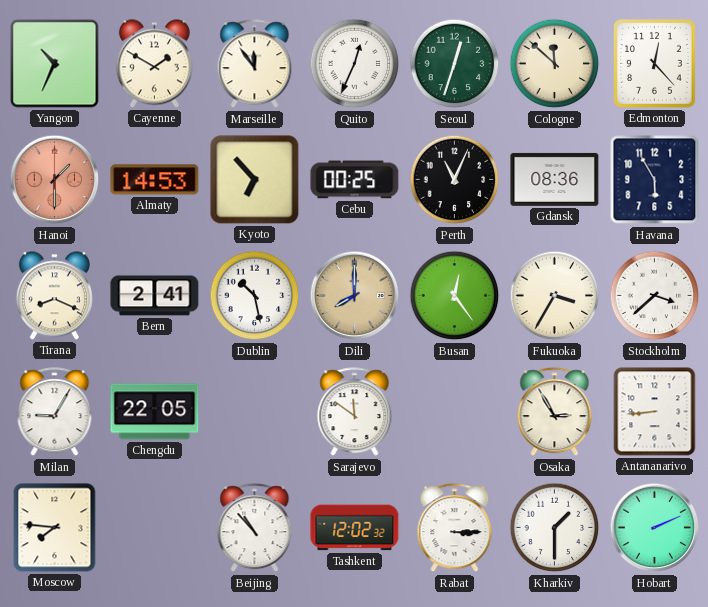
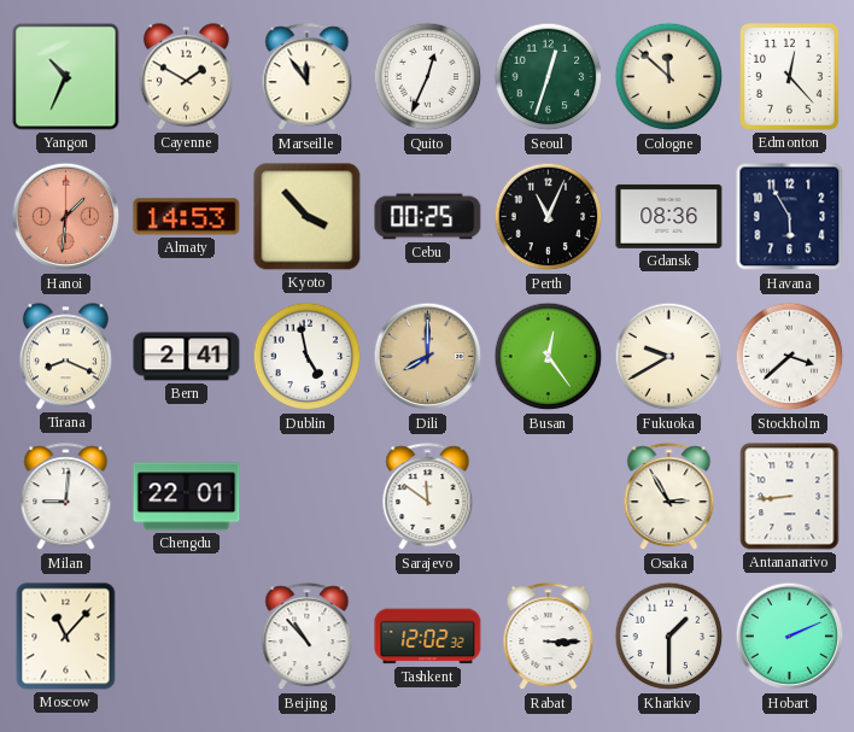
Hanoi: 1:30 -> 1:31 (66, 217)
Kyoto: 6:53 -> 3:53 (308, 217)
Dublin: 10:28 -> 4:58 (308, 357)
Fukuoka: 3:35 -> 9:40 (669, 357)
Milan: 9:05 -> 9:01 (66, 497)
Chengdu: 22:05 -> 22:01 (187, 497)
Moscow: 7:46 -> 11:07 (66, 637)
